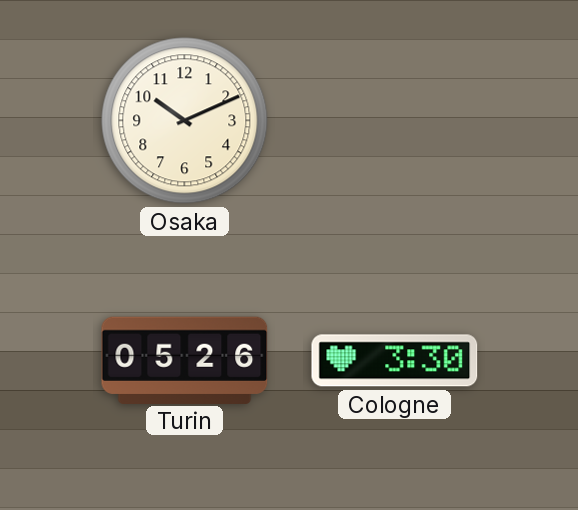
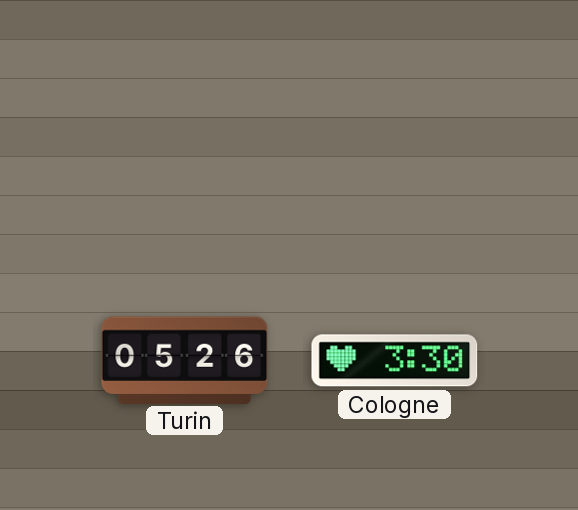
Osaka: 10:11 -> none (185, 121)
